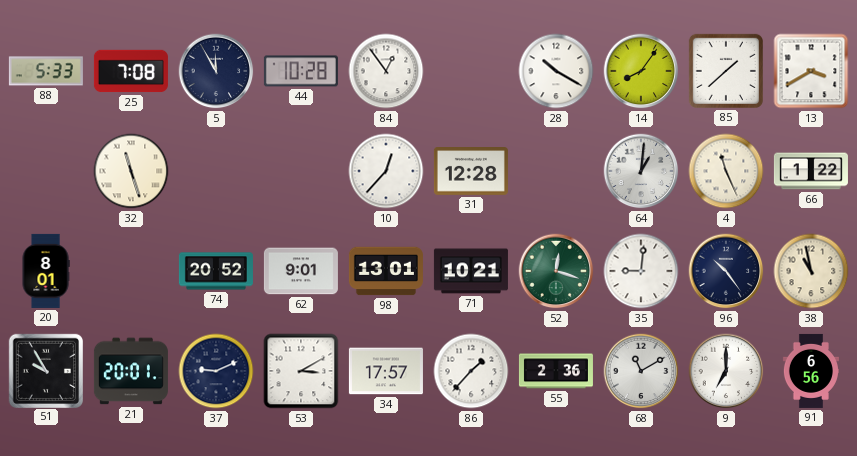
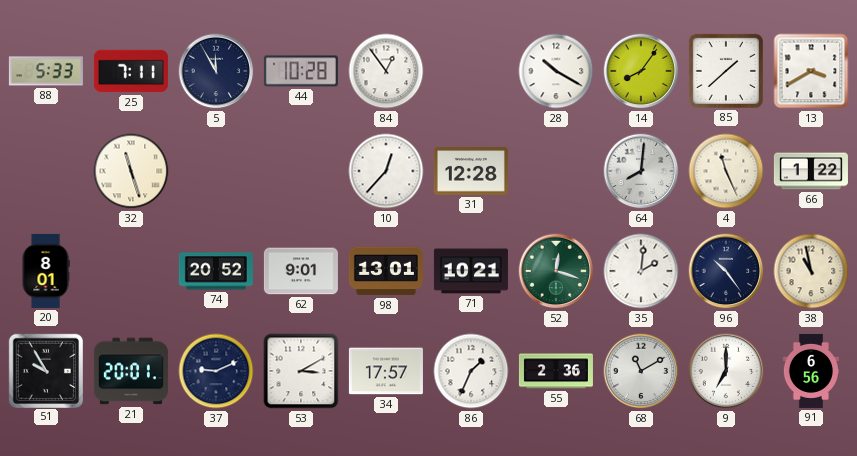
25: 7:08 -> 7:11 (131, 71)
64: 1:01 -> 8:01 (641, 171)
35: 9:01 -> 2:01 (641, 271)
86: 1:37 -> 1:34 (471, 371)
